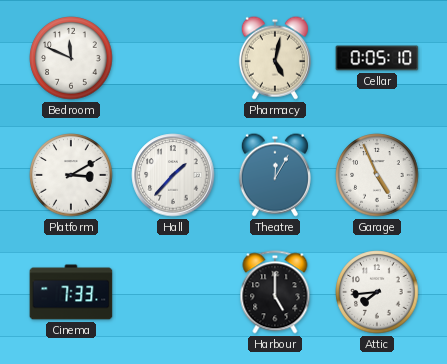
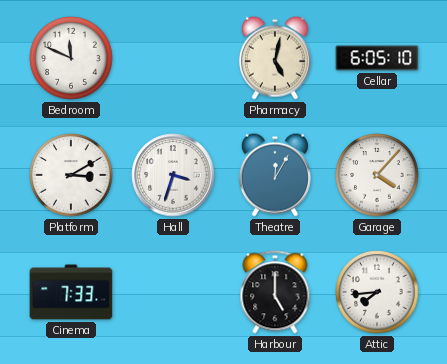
Cellar: 0:05 -> 6:05 (377, 58)
Hall: 1:37 -> 3:33 (173, 175)
Garage: 4:56 -> 4:07 (377, 175)
